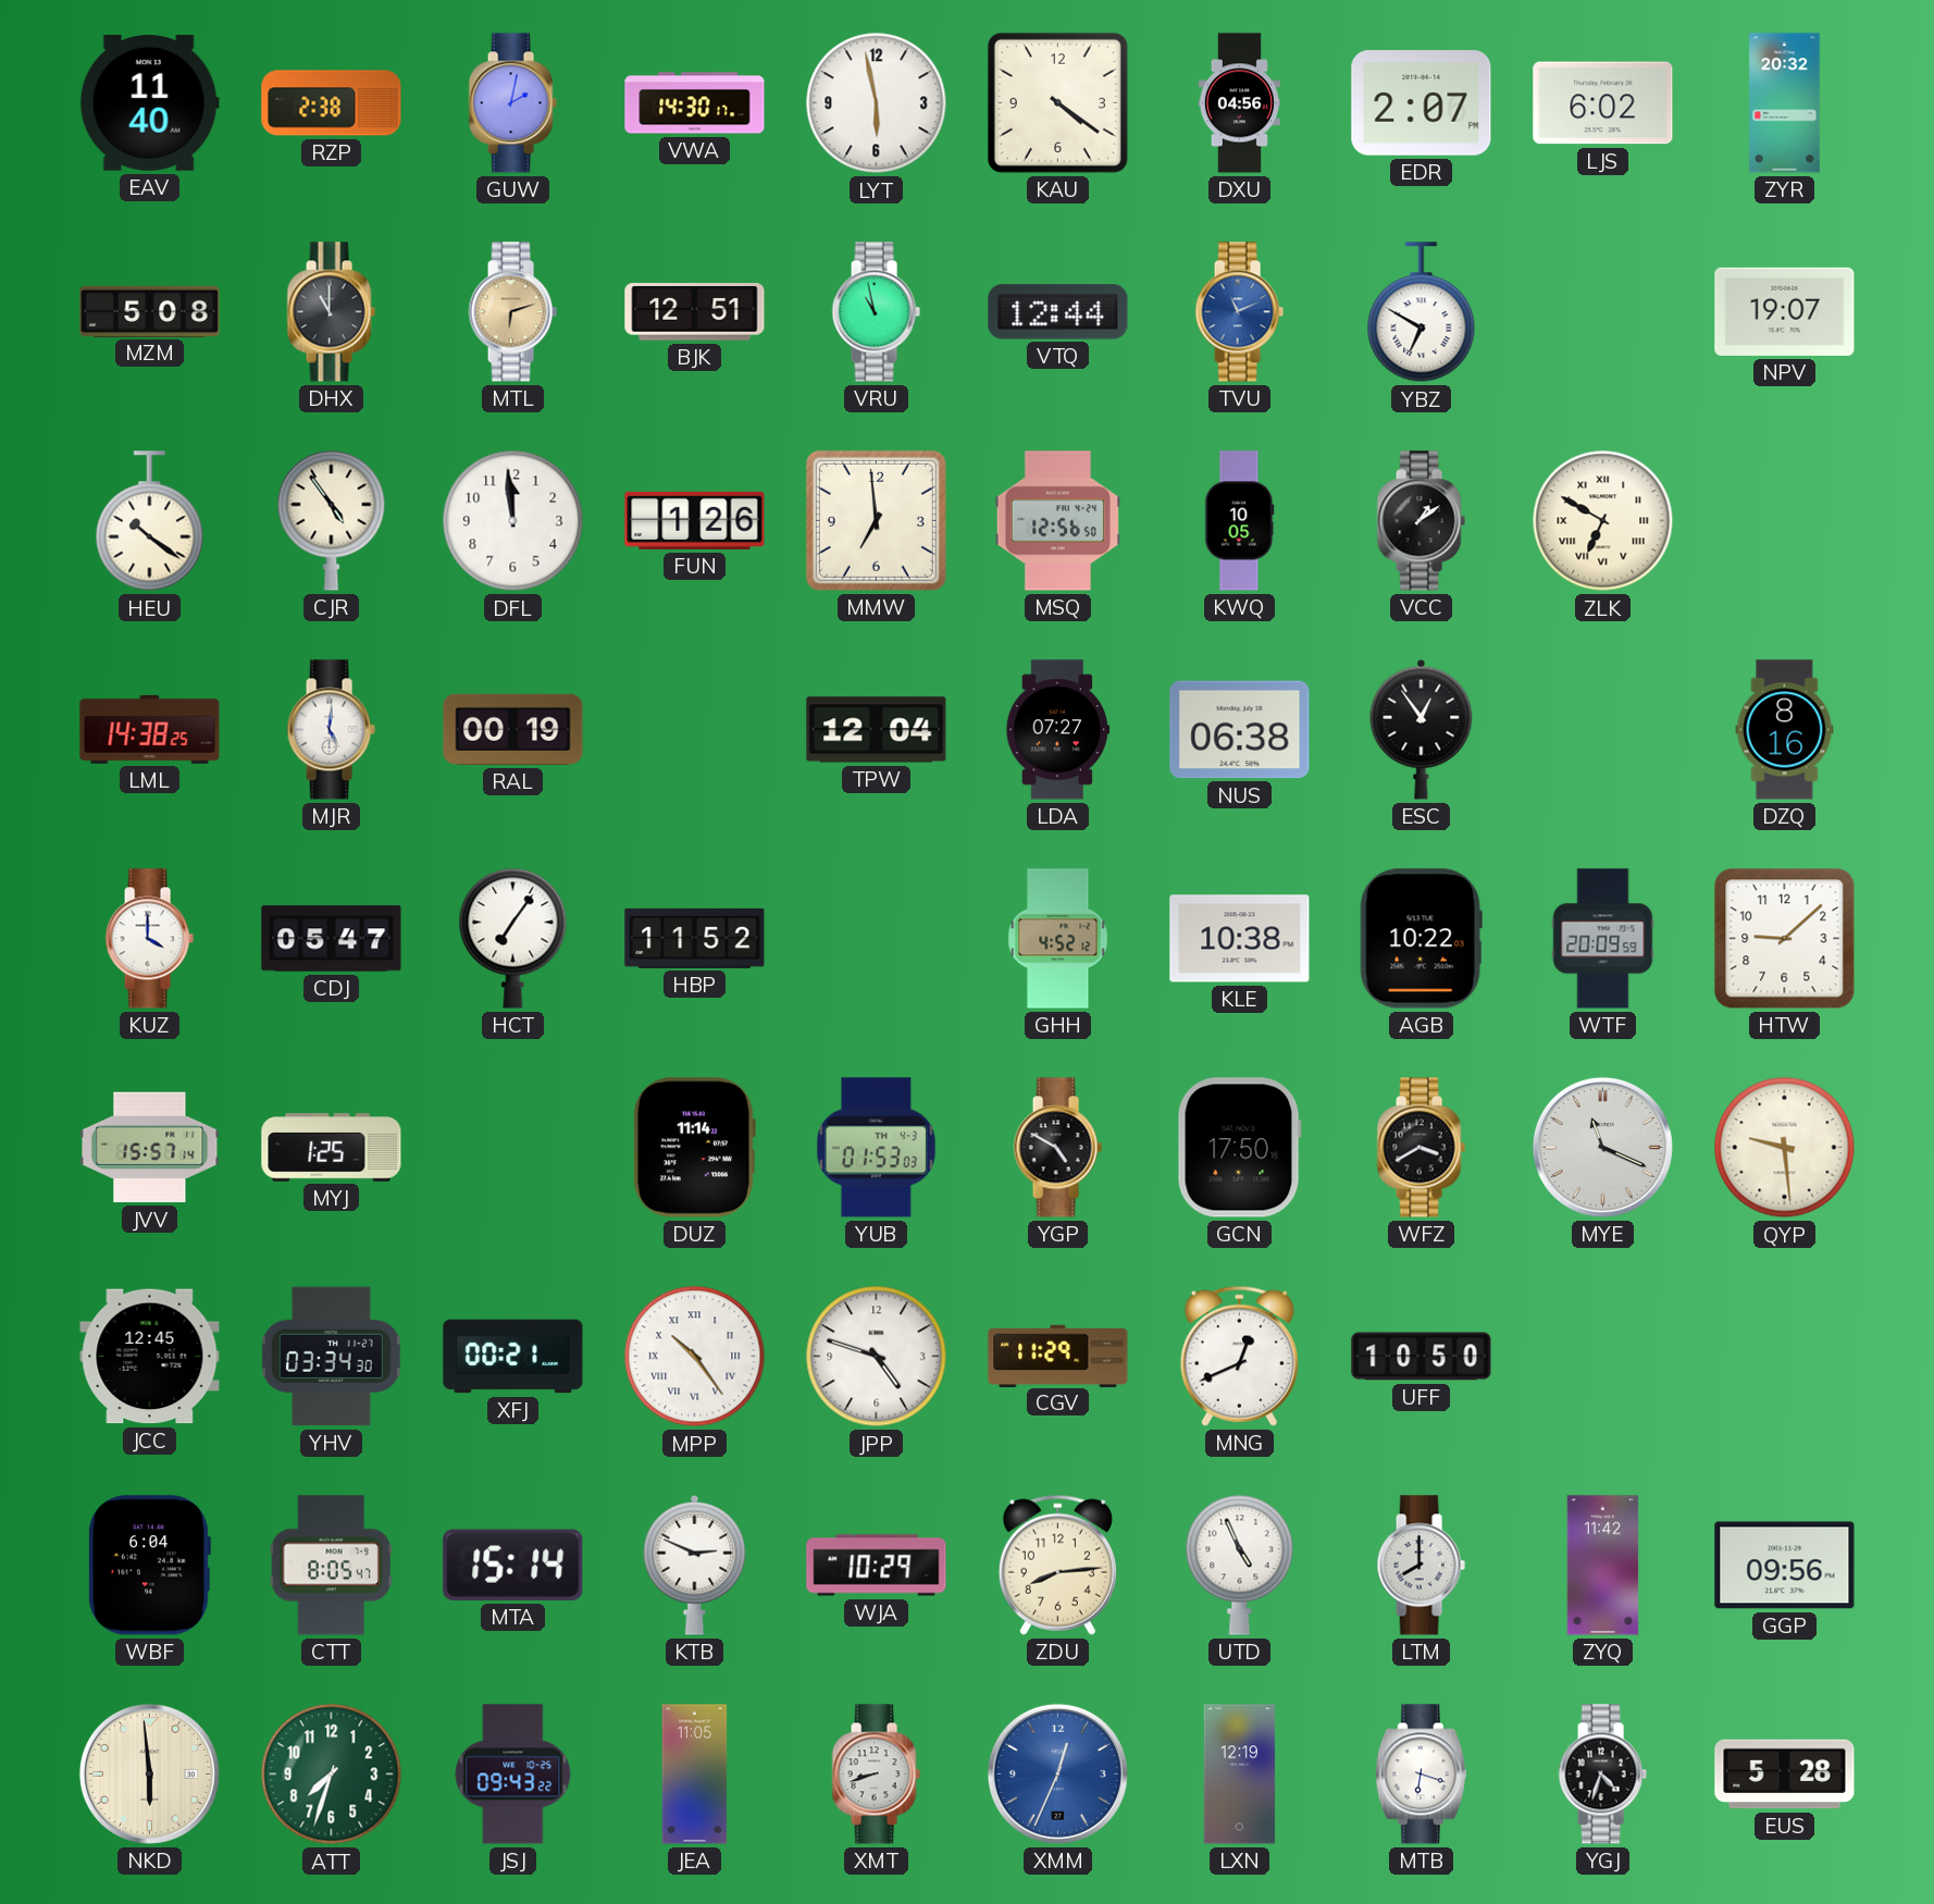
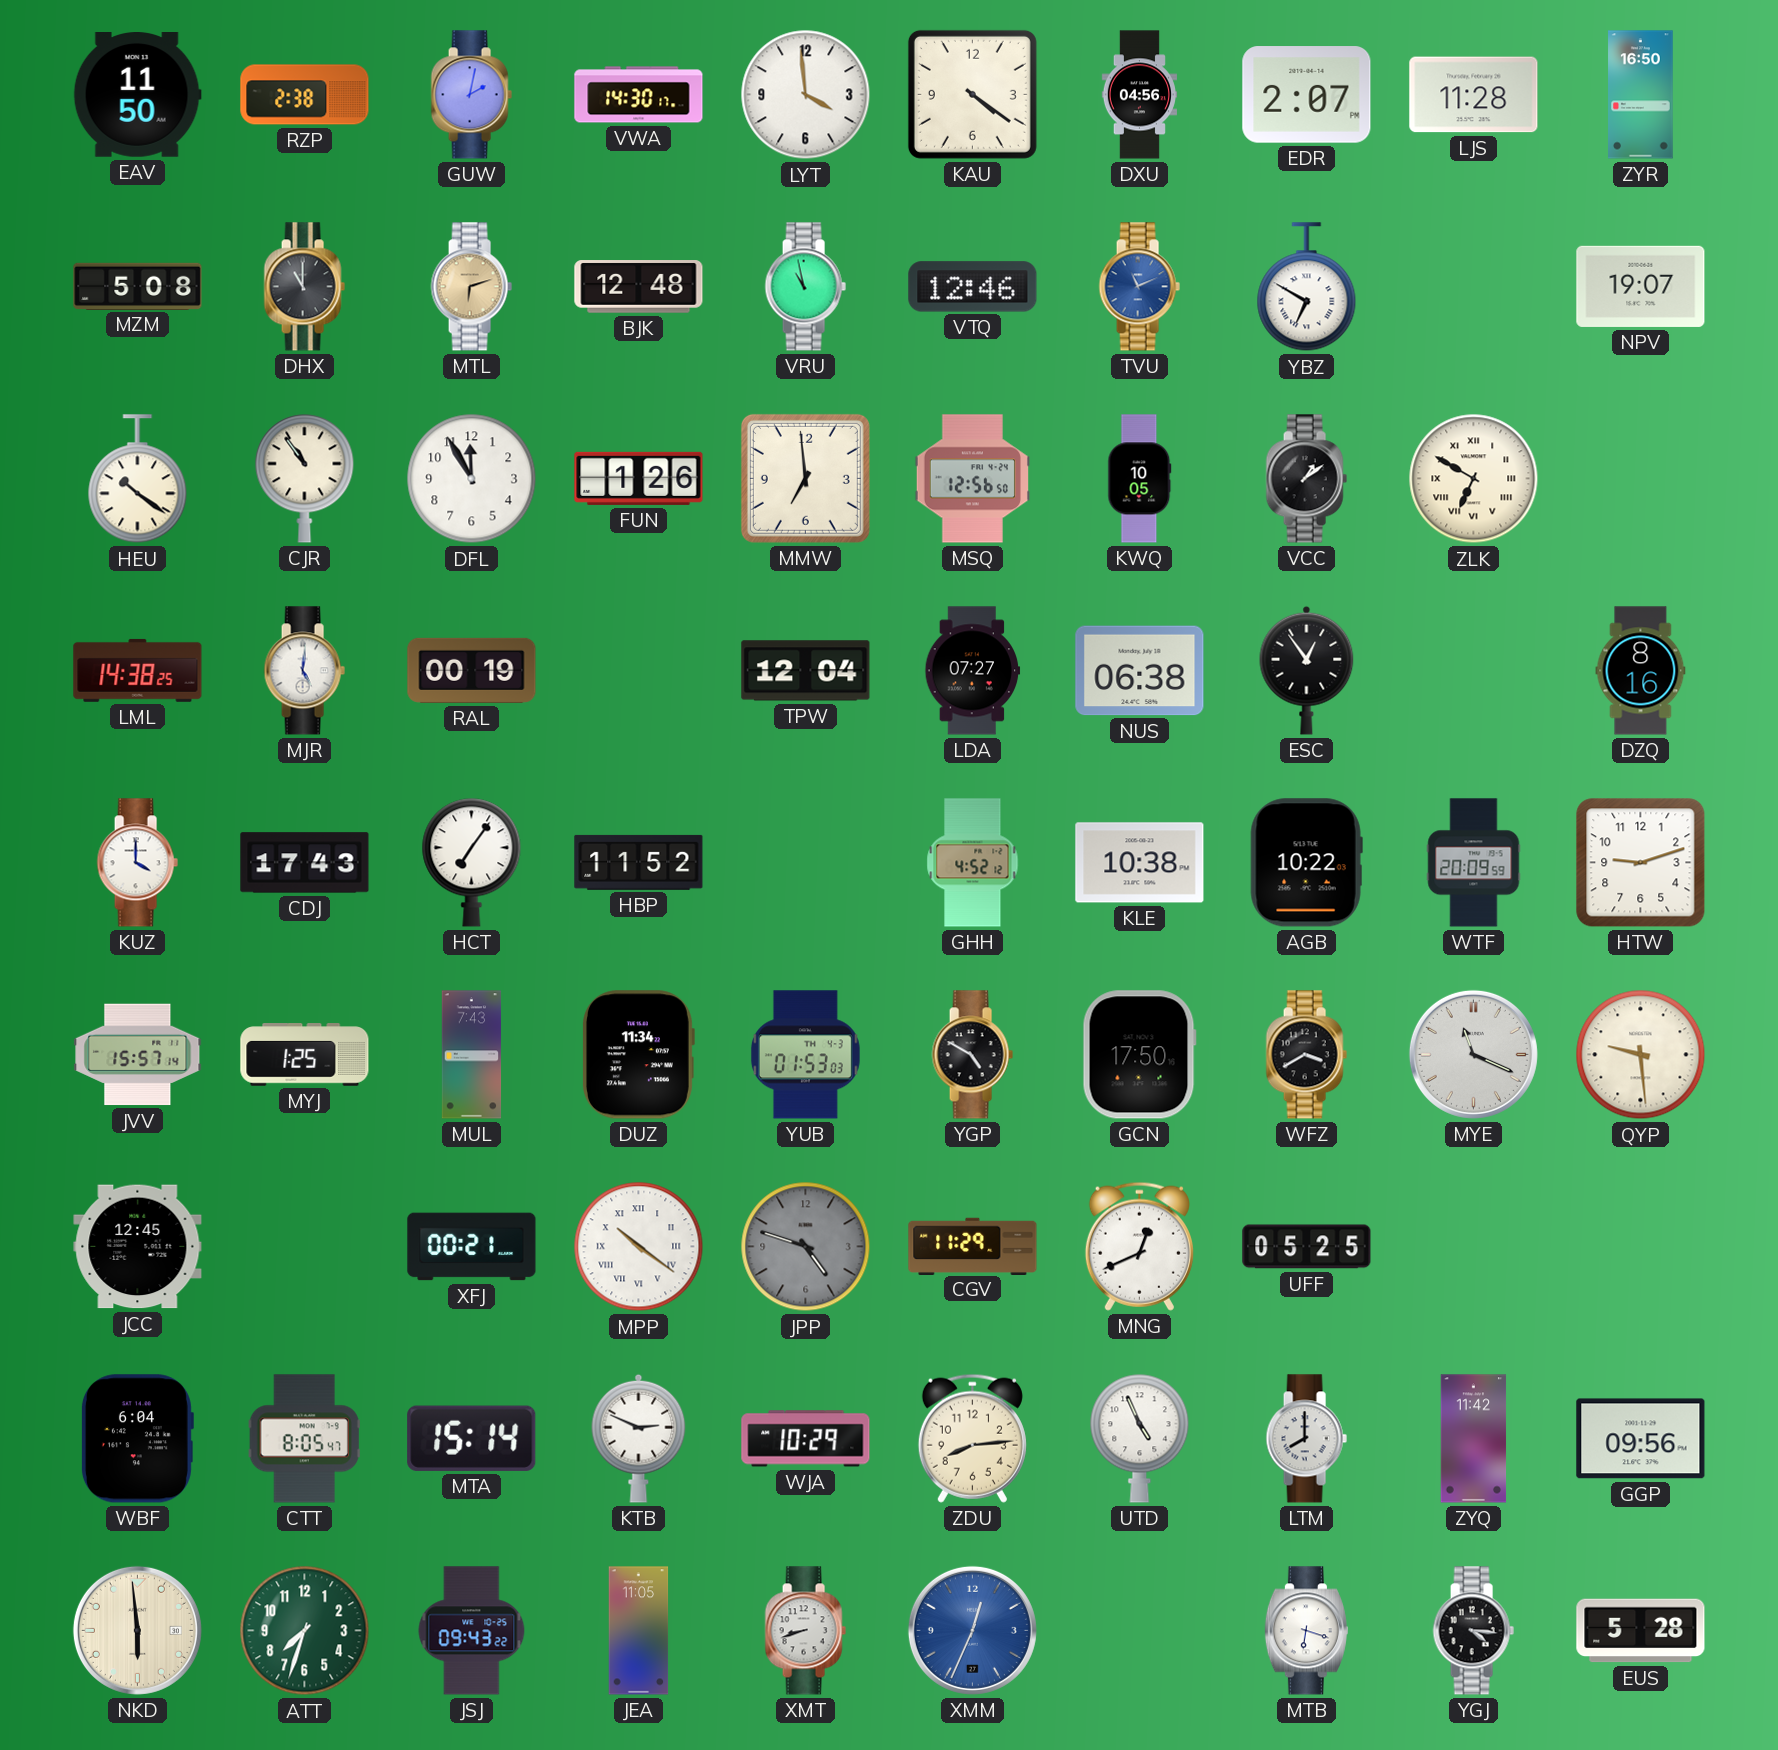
EAV: 11:40 -> 11:50 (137, 95)
LYT: 5:58 -> 3:59 (806, 95)
LJS: 6:02 -> 11:28 (1474, 95)
ZYR: 20:32 -> 16:50 (1641, 95)
BJK: 12:51 -> 12:48 (639, 287)
VTQ: 12:44 -> 12:46 (973, 287)
CJR: 4:54 -> 10:54 (305, 478)
DFL: 11:59 -> 11:55 (472, 479)
CDJ: 05:47 -> 17:43 (305, 863)
HTW: 9:08 -> 9:12 (1641, 863)
MUL: none -> 7:43 (472, 1055)
DUZ: 11:14 -> 11:34 (638, 1055)
YHV: 03:34 -> none (331, 1357)
MPP: 10:24 -> 10:21 (639, 1247)
JPP dial: white -> grey (806, 1247)
UFF: 10:50 -> 05:25 (1307, 1247)
LXN: 12:19 -> none (1240, 1775)
YGJ: 4:33 -> 4:16 (1473, 1631)
